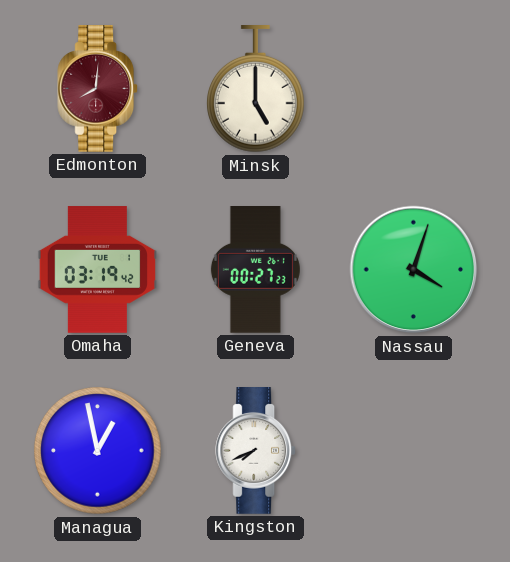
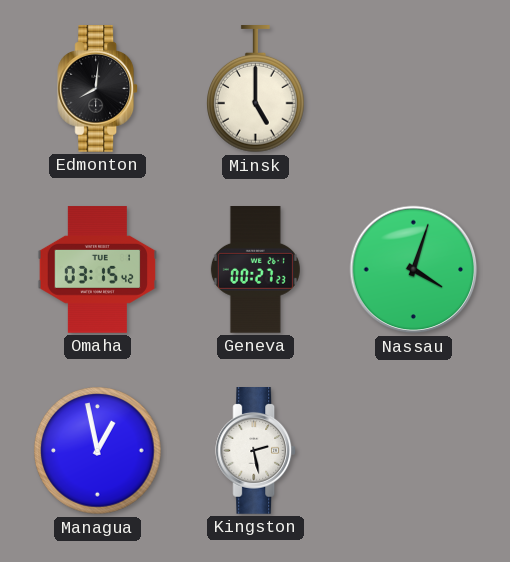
Edmonton dial: burgundy -> black (98, 89)
Omaha: 03:19 -> 03:15 (98, 270)
Kingston: 7:41 -> 2:28 (256, 451)
